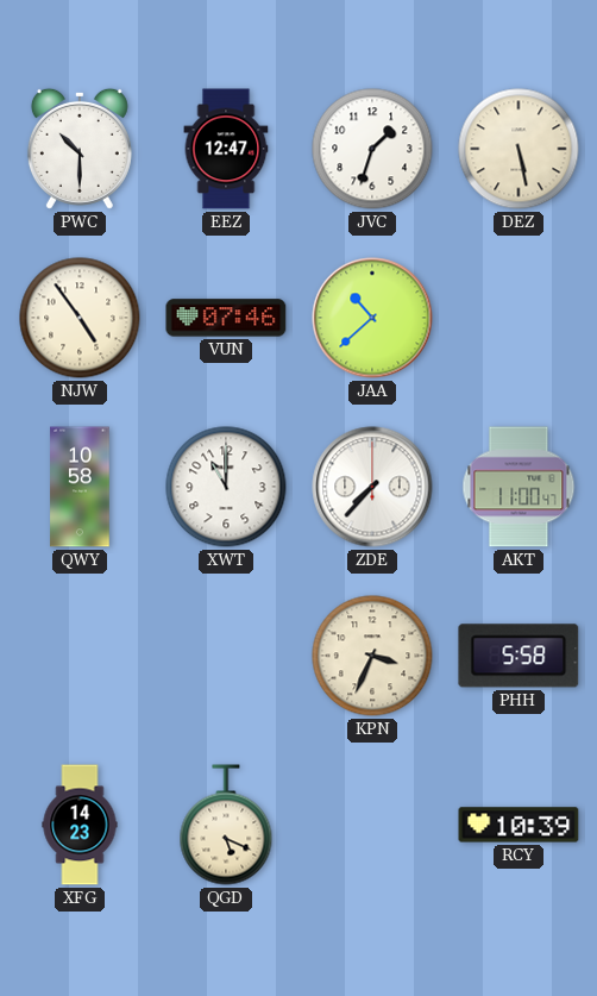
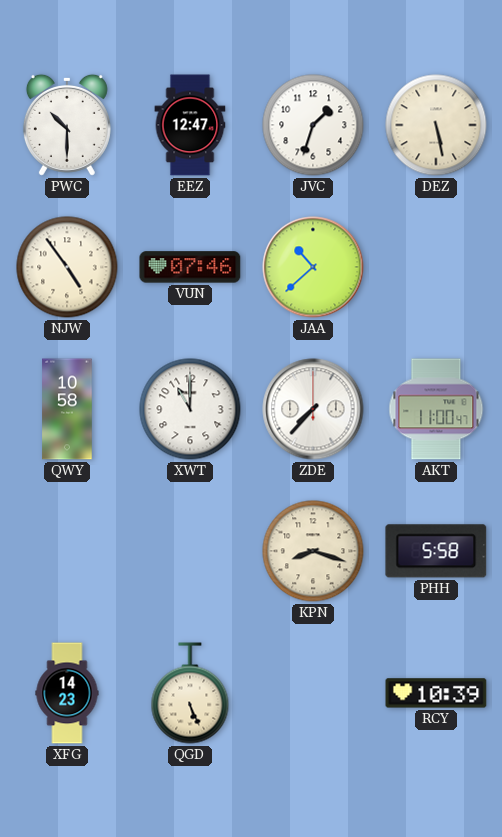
KPN: 3:34 -> 8:18 (313, 551)
QGD: 5:19 -> 5:26 (190, 693)
